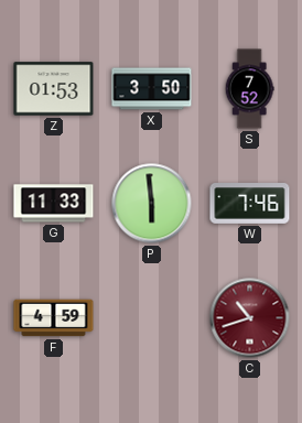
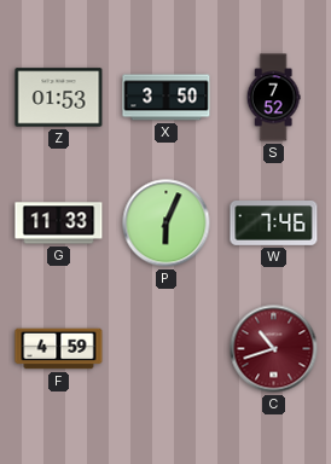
P: 5:59 -> 6:04 (167, 224)
